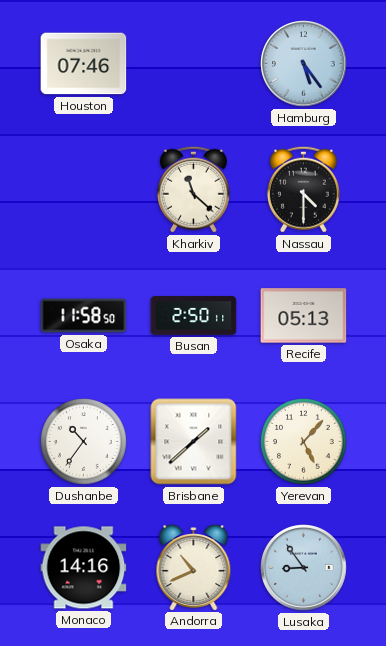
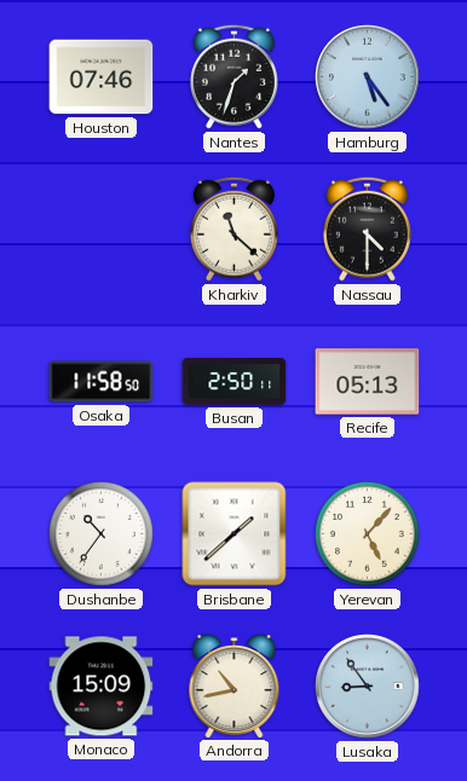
Nantes: none -> 1:33 (234, 76)
Monaco: 14:16 -> 15:09 (102, 687)
Andorra: 10:41 -> 10:43 (235, 687)
